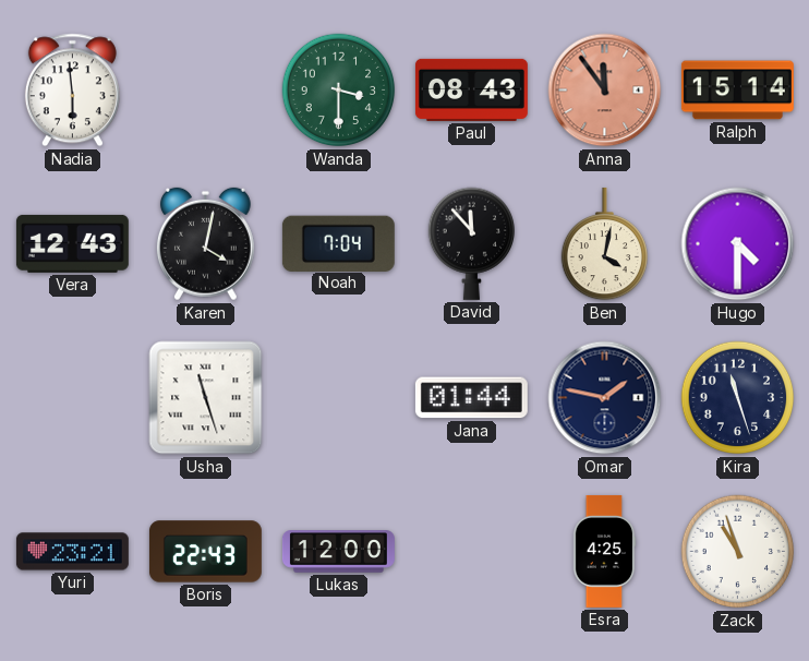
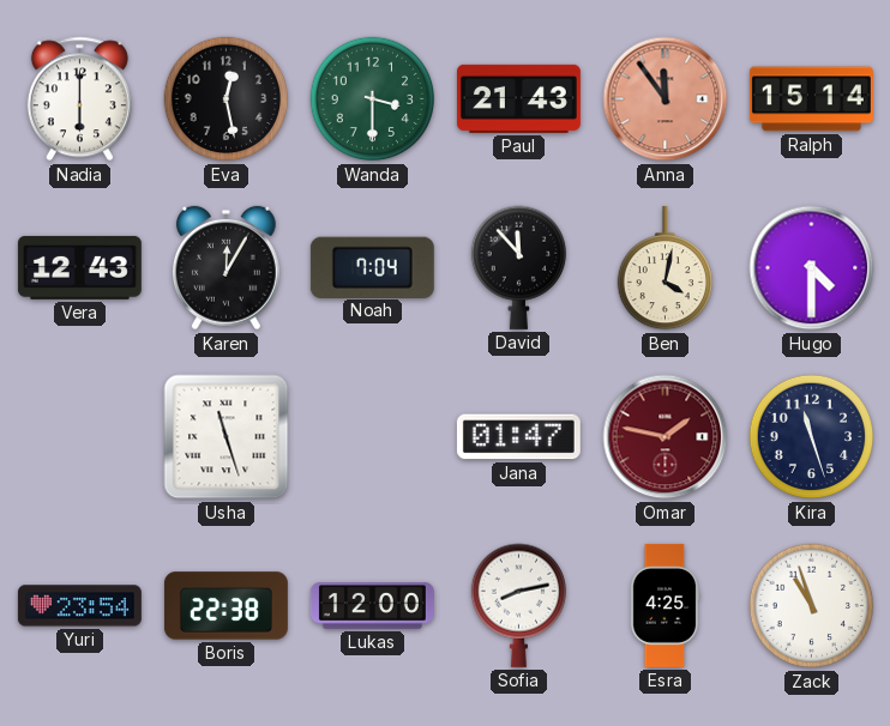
Nadia: 5:59 -> 6:00 (79, 99)
Eva: none -> 12:28 (227, 99)
Paul: 08:43 -> 21:43 (518, 98)
Karen: 4:02 -> 12:05 (225, 268)
Jana: 01:44 -> 01:47 (518, 437)
Omar dial: navy -> burgundy (666, 437)
Yuri: 23:21 -> 23:54 (79, 606)
Boris: 22:43 -> 22:38 (225, 606)
Sofia: none -> 8:13 (518, 605)
